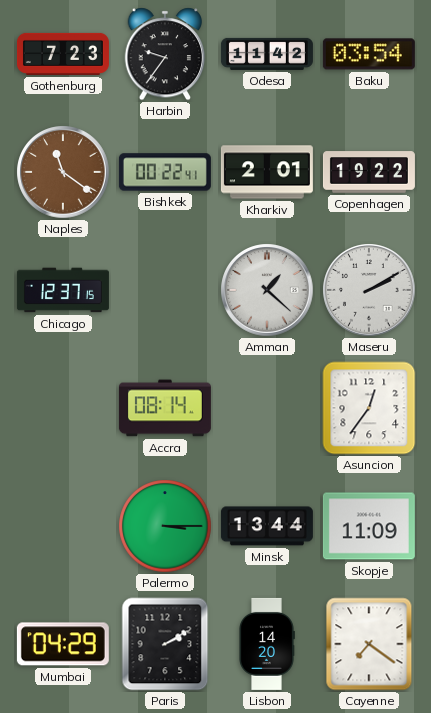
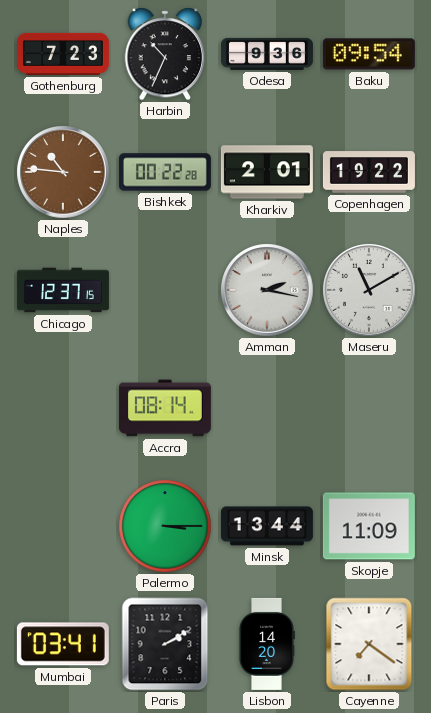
Harbin: 9:36 -> 10:34 (165, 54)
Odesa: 11:42 -> 9:36 (267, 54)
Baku: 03:54 -> 09:54 (369, 54)
Naples: 11:21 -> 10:46 (63, 172)
Bishkek: 00:22:41 -> 00:22:28 (165, 172)
Amman: 1:22 -> 2:17 (267, 290)
Maseru: 2:10 -> 11:10 (369, 290)
Asuncion: 12:36 -> none (369, 408)
Mumbai: 04:29 -> 03:41 (63, 644)
